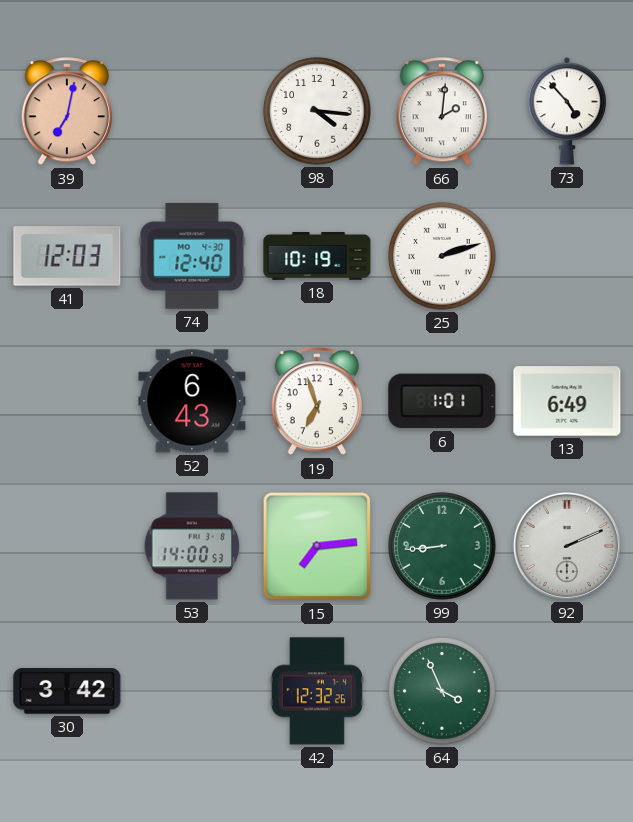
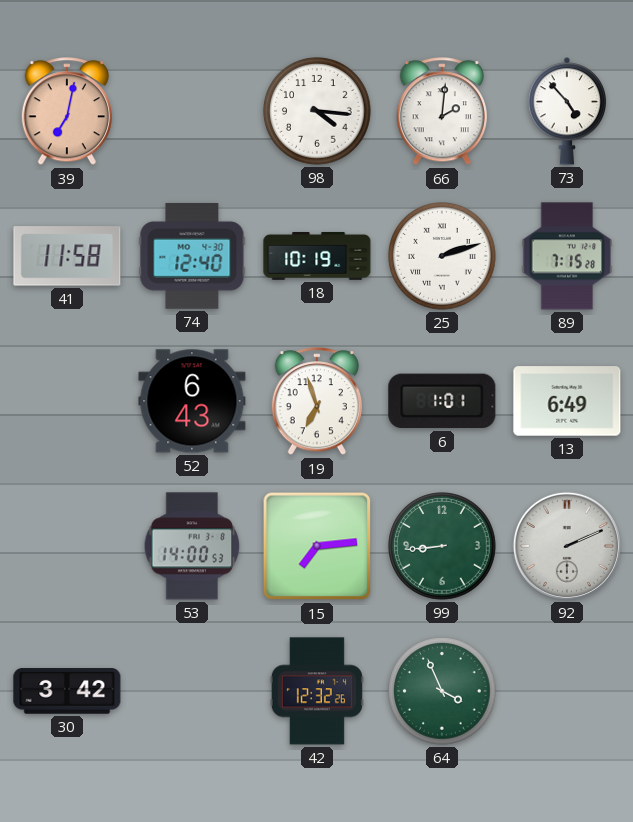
41: 12:03 -> 11:58 (67, 256)
89: none -> 7:15 (567, 256)
